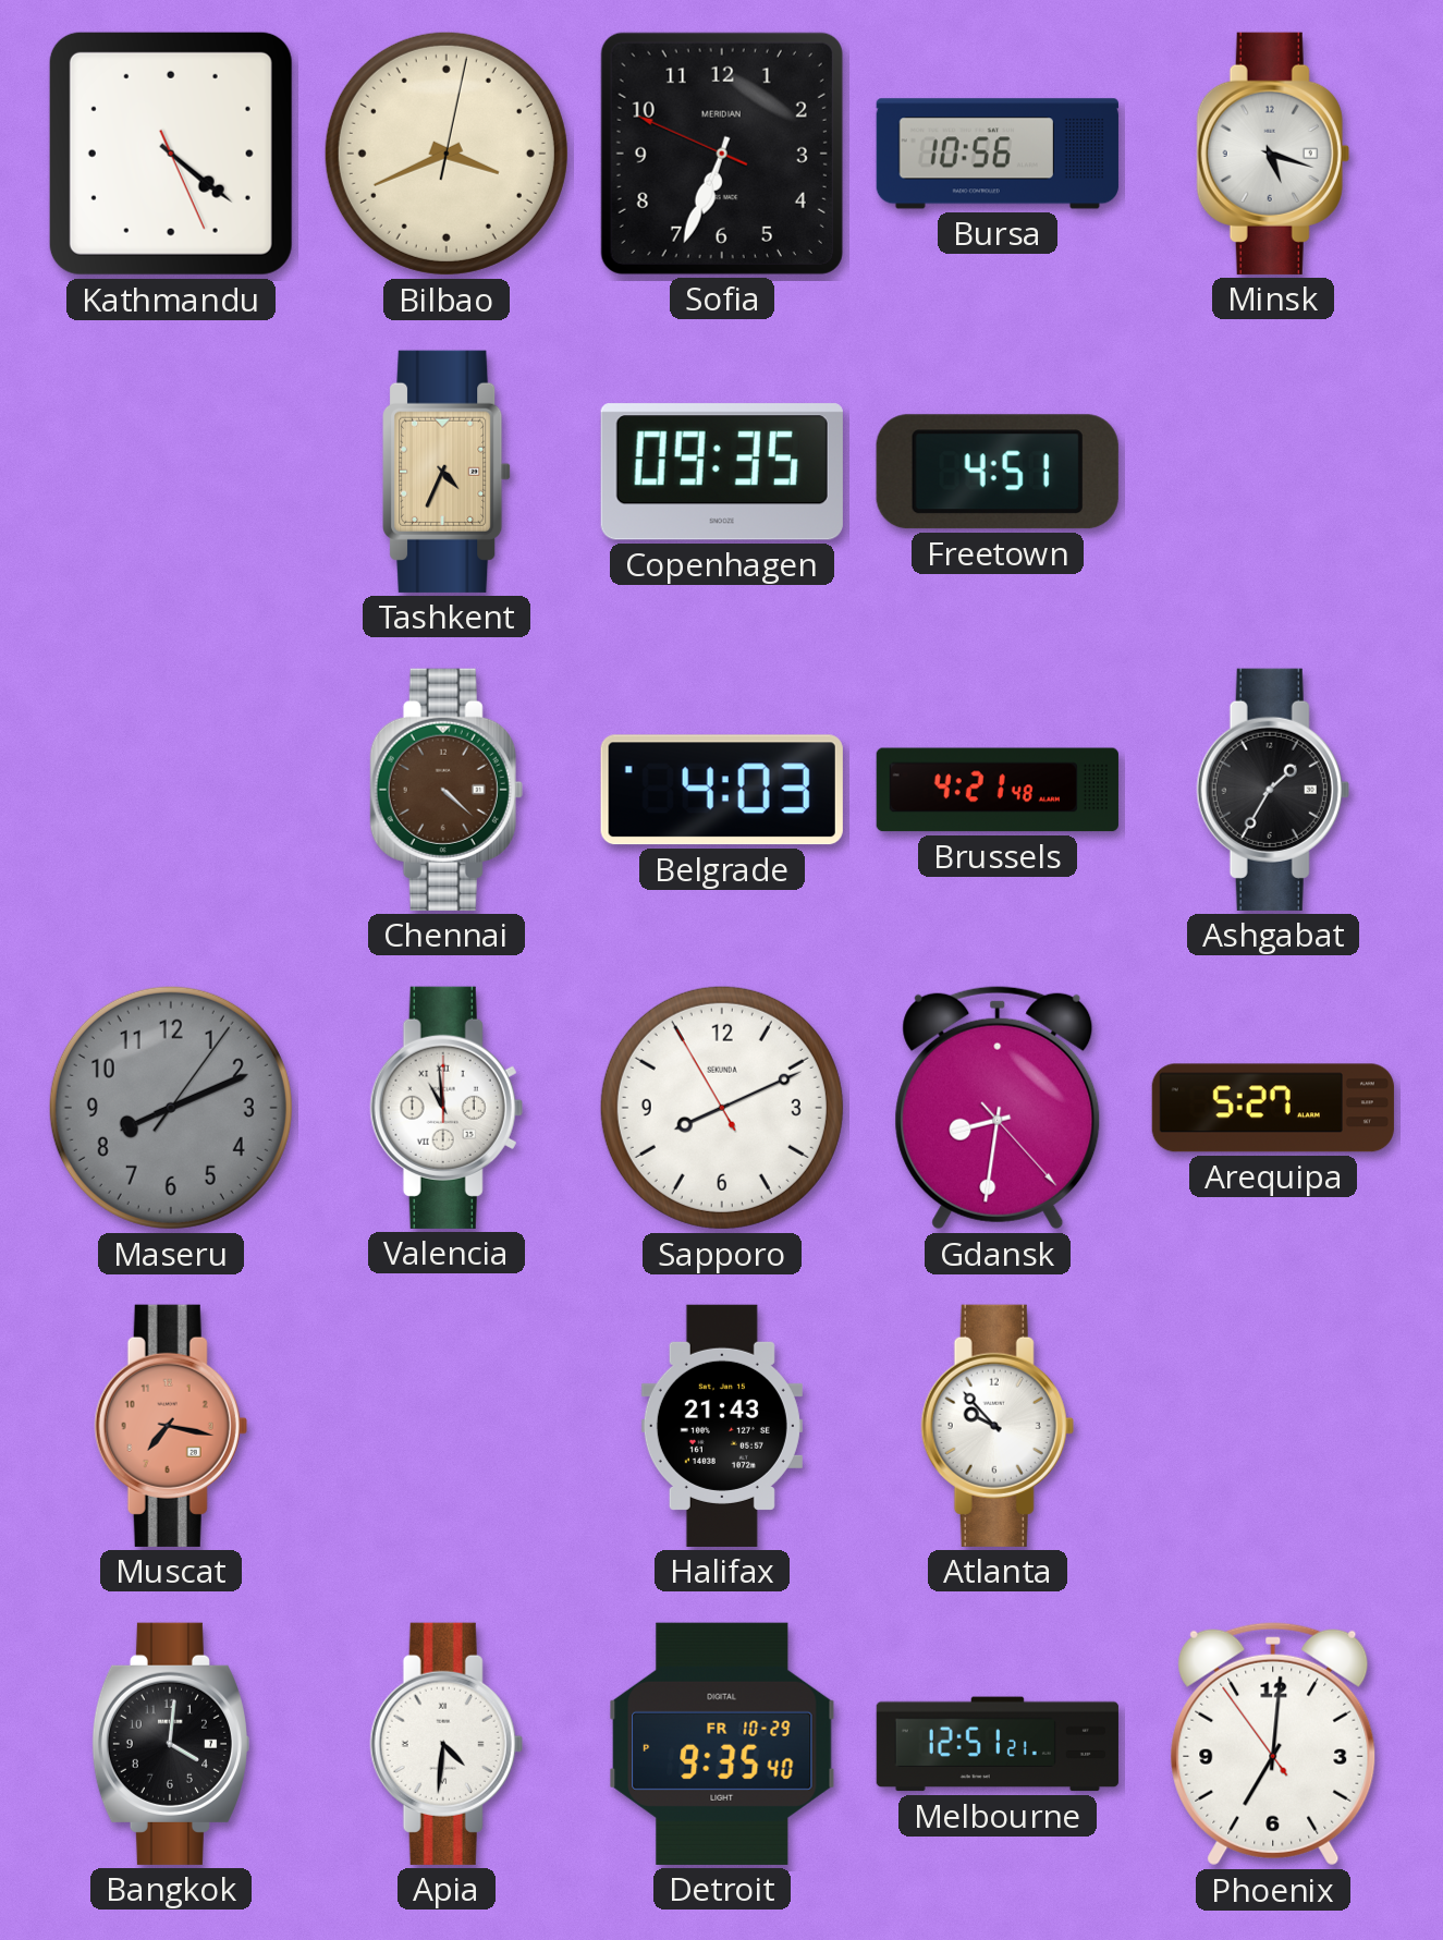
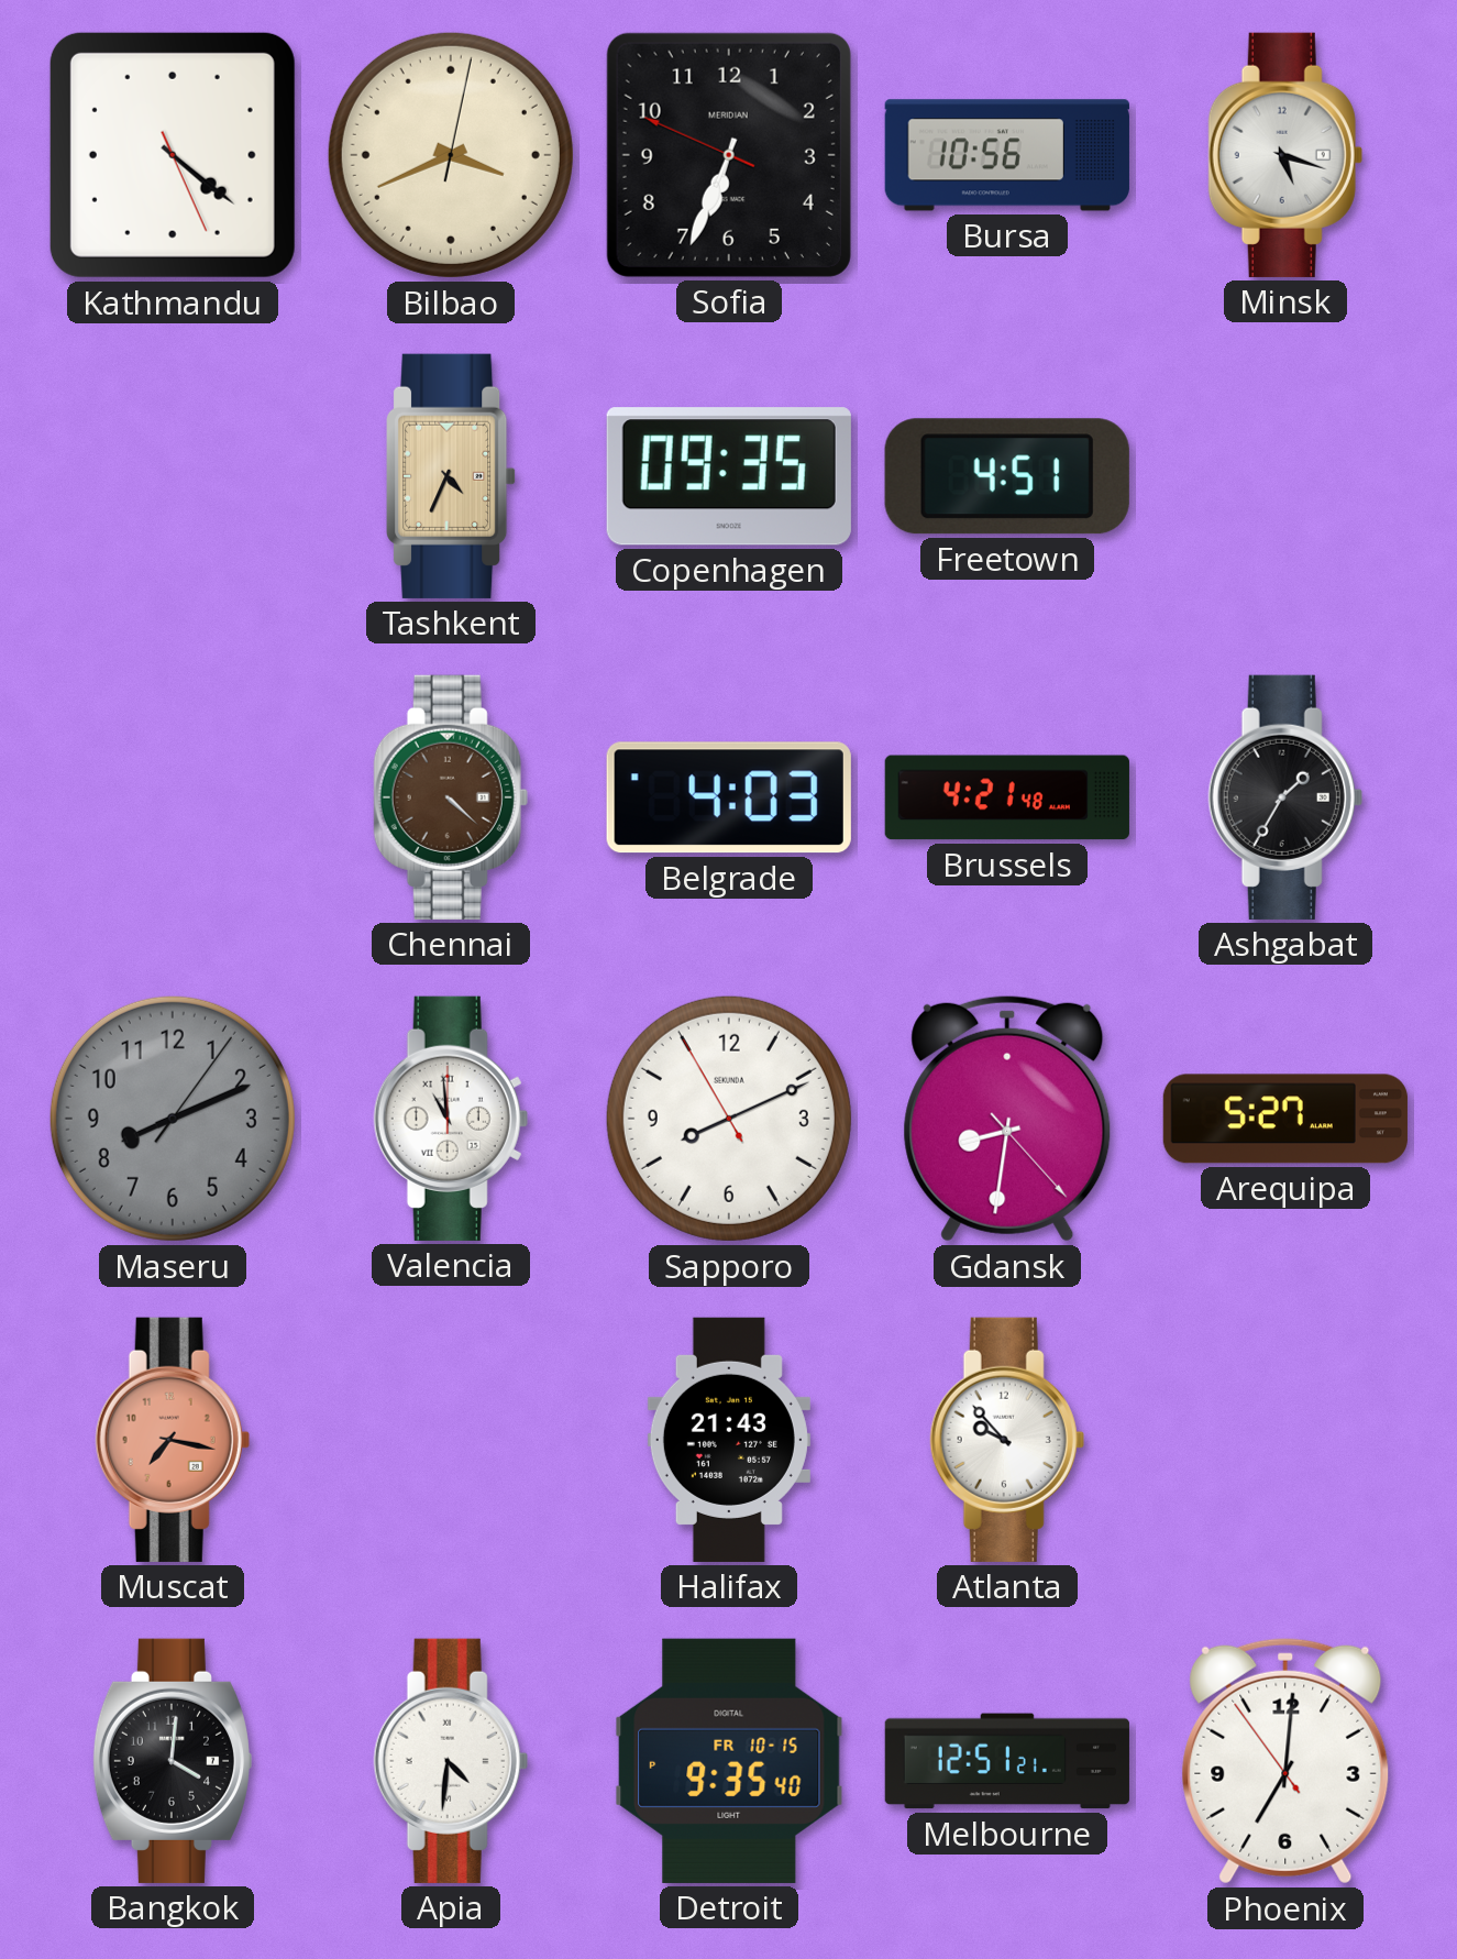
Detroit date: FR 10-29 -> FR 10-15 (729, 1761)
